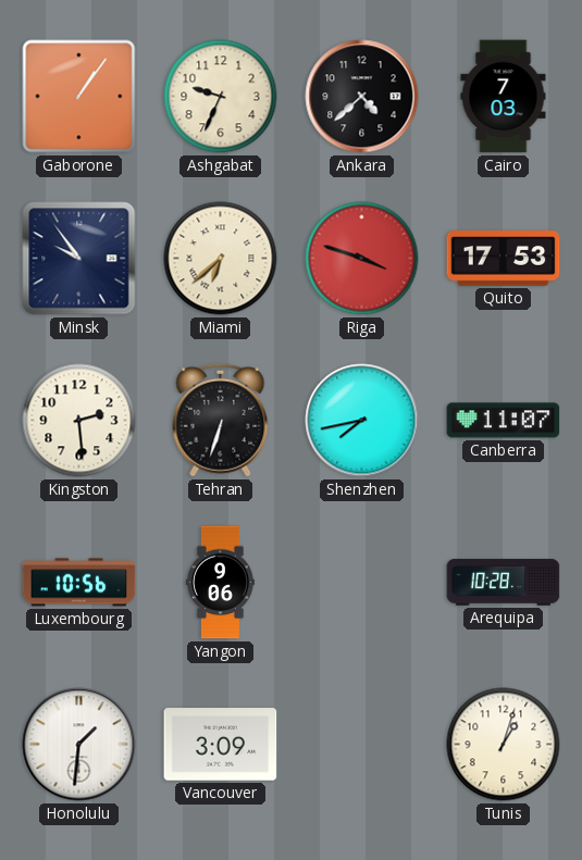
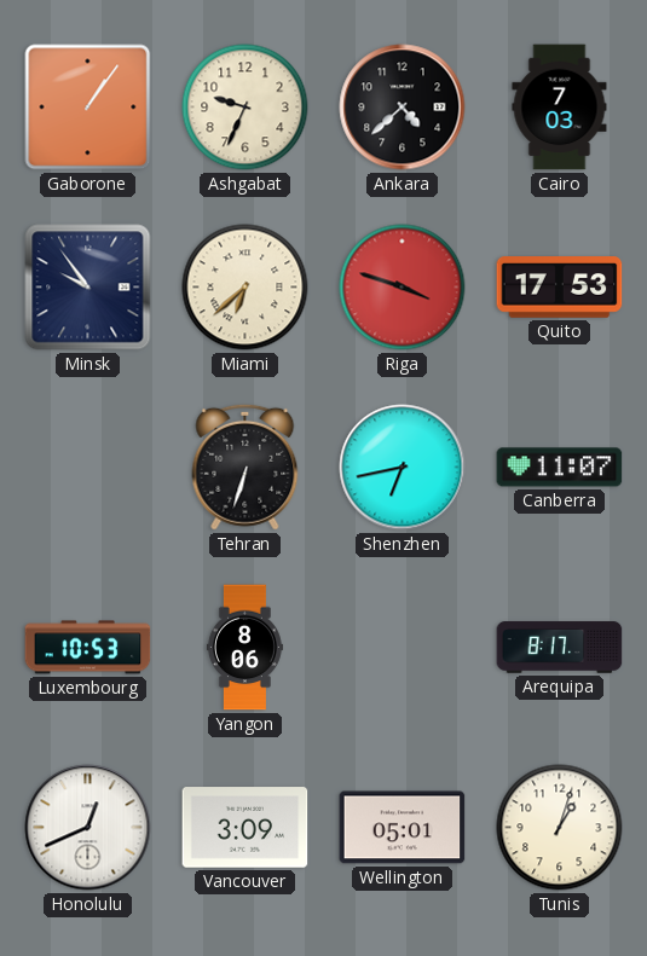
Kingston: 2:29 -> none (79, 421)
Shenzhen: 7:43 -> 6:43 (403, 468)
Luxembourg: 10:56 -> 10:53 (88, 648)
Yangon: 9:06 -> 8:06 (244, 648)
Arequipa: 10:28 -> 8:17 (560, 648)
Honolulu: 1:31 -> 12:41 (88, 828)
Wellington: none -> 05:01 (403, 828)
